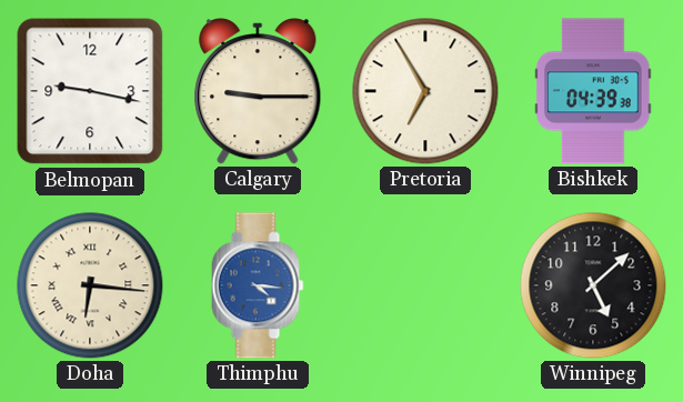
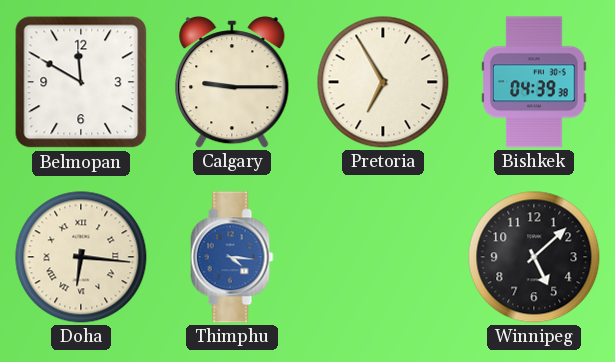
Belmopan: 9:17 -> 11:50 (81, 82)
